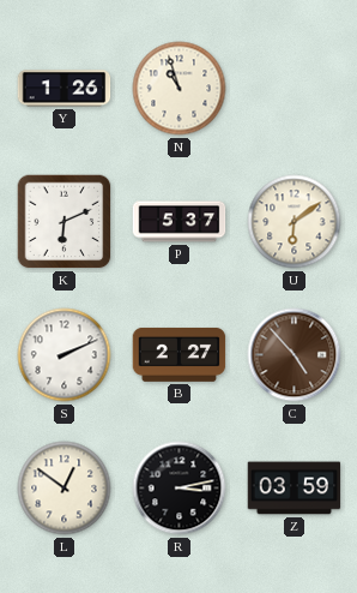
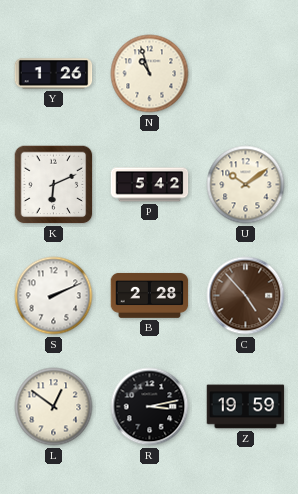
P: 5:37 -> 5:42 (150, 185)
U: 6:09 -> 10:09 (246, 185)
B: 2:27 -> 2:28 (150, 295)
Z: 03:59 -> 19:59 (246, 407)
